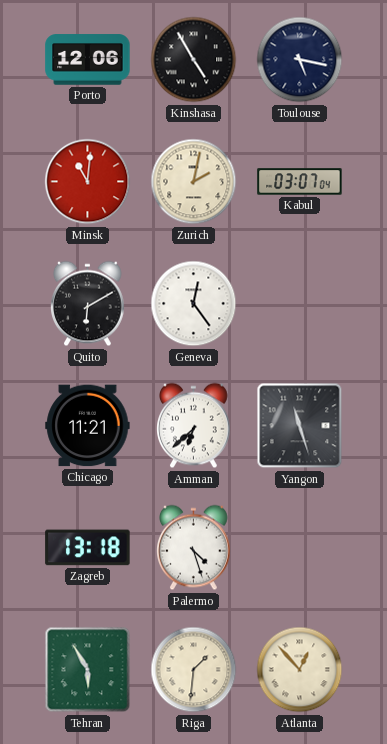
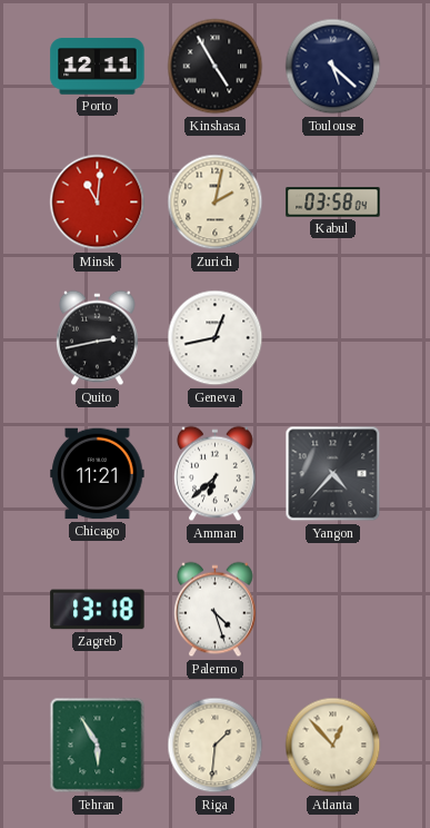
Porto: 12:06 -> 12:11 (98, 67)
Toulouse: 5:17 -> 5:22 (333, 67)
Kabul: 03:07 -> 03:58 (333, 203)
Quito: 6:10 -> 2:43 (98, 338)
Geneva: 12:24 -> 12:43 (216, 338)
Yangon: 11:27 -> 4:37 (333, 474)
